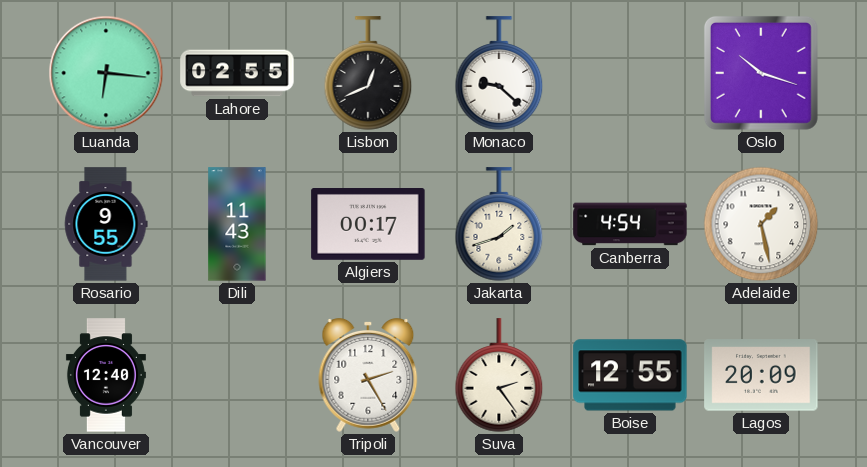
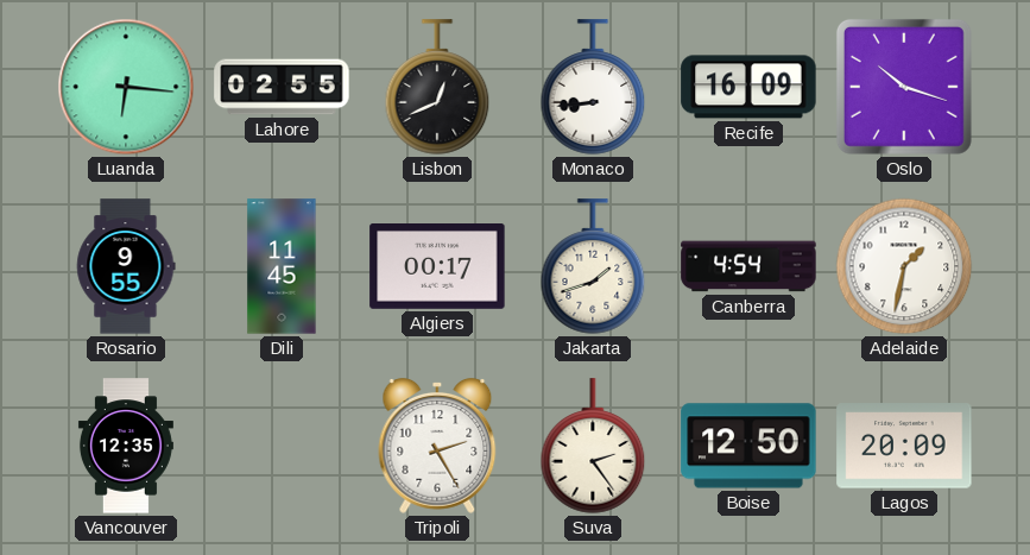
Monaco: 9:22 -> 8:44 (593, 87)
Recife: none -> 16:09 (748, 87)
Dili: 11:43 -> 11:45 (282, 266)
Adelaide: 1:28 -> 1:32 (904, 266)
Vancouver: 12:40 -> 12:35 (126, 446)
Boise: 12:55 -> 12:50 (748, 446)
